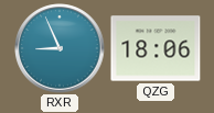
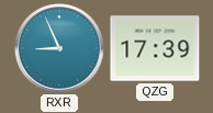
QZG: 18:06 -> 17:39 (155, 48)
